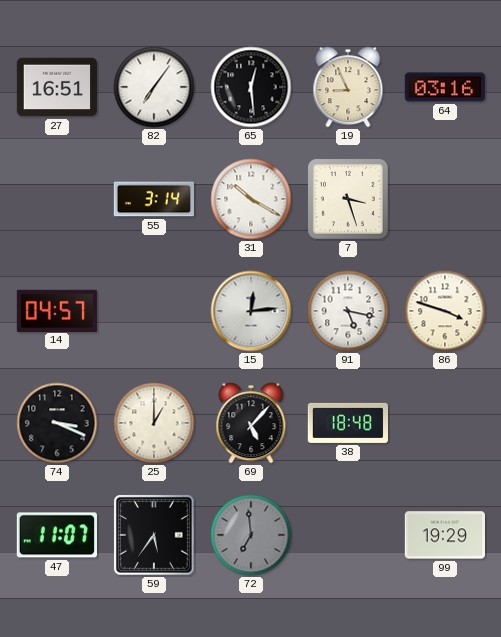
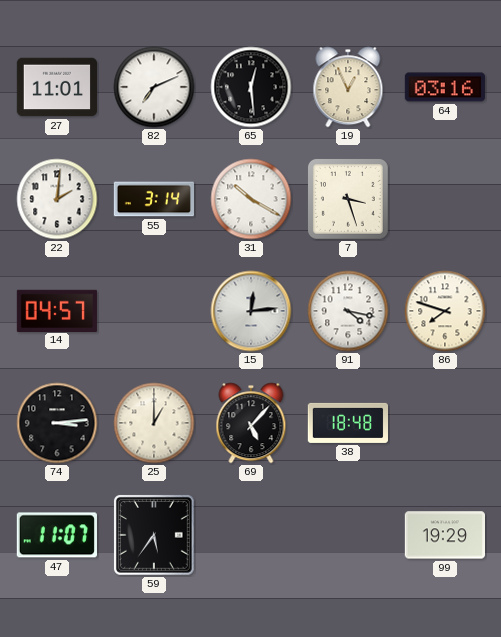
27: 16:51 -> 11:01 (56, 87)
82: 7:06 -> 7:11 (154, 87)
19: 8:56 -> 12:56 (348, 87)
22: none -> 2:01 (57, 199)
91: 5:17 -> 4:17 (348, 311)
86: 3:48 -> 7:48 (445, 311)
74: 3:19 -> 3:14 (57, 423)
72: 6:59 -> none (251, 535)
